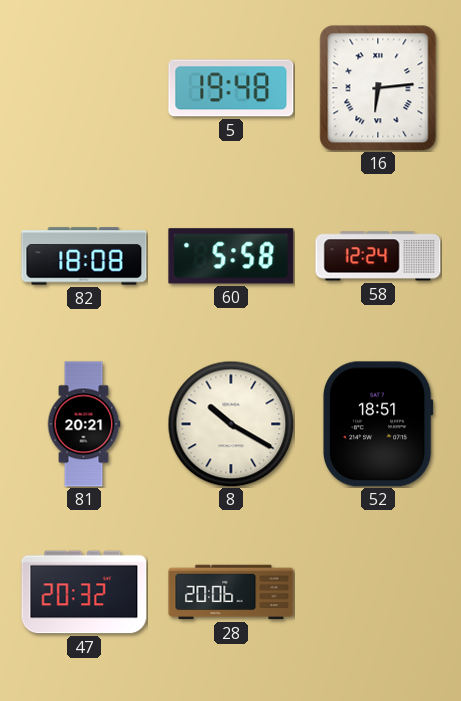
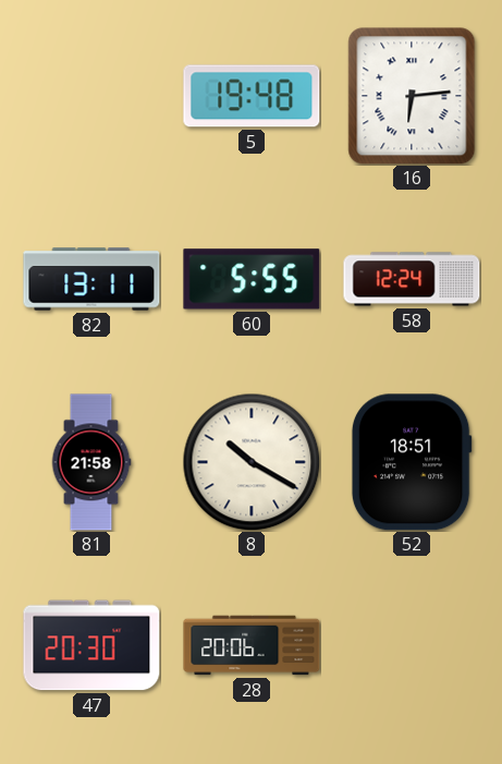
82: 18:08 -> 13:11 (91, 279)
60: 5:58 -> 5:55 (252, 279)
81: 20:21 -> 21:58 (91, 462)
47: 20:32 -> 20:30 (91, 645)
